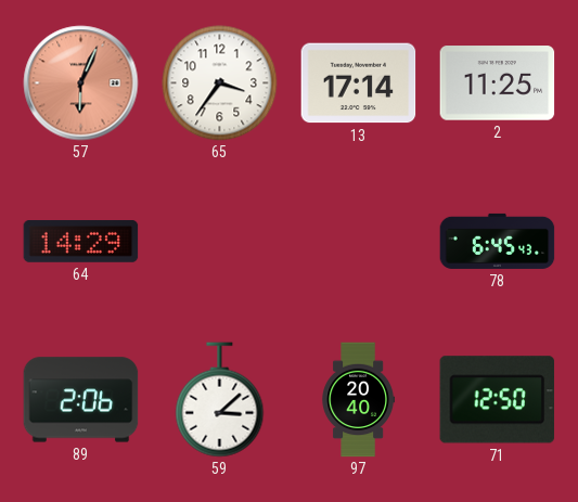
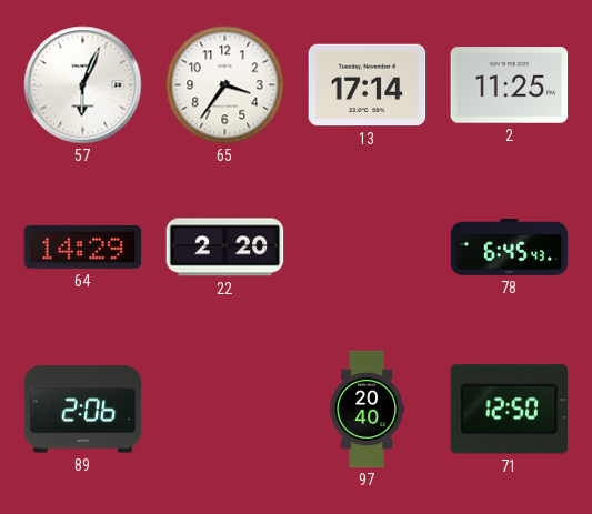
57 dial: salmon -> white (83, 85)
22: none -> 2:20 (225, 248)
59: 3:08 -> none (220, 400)
